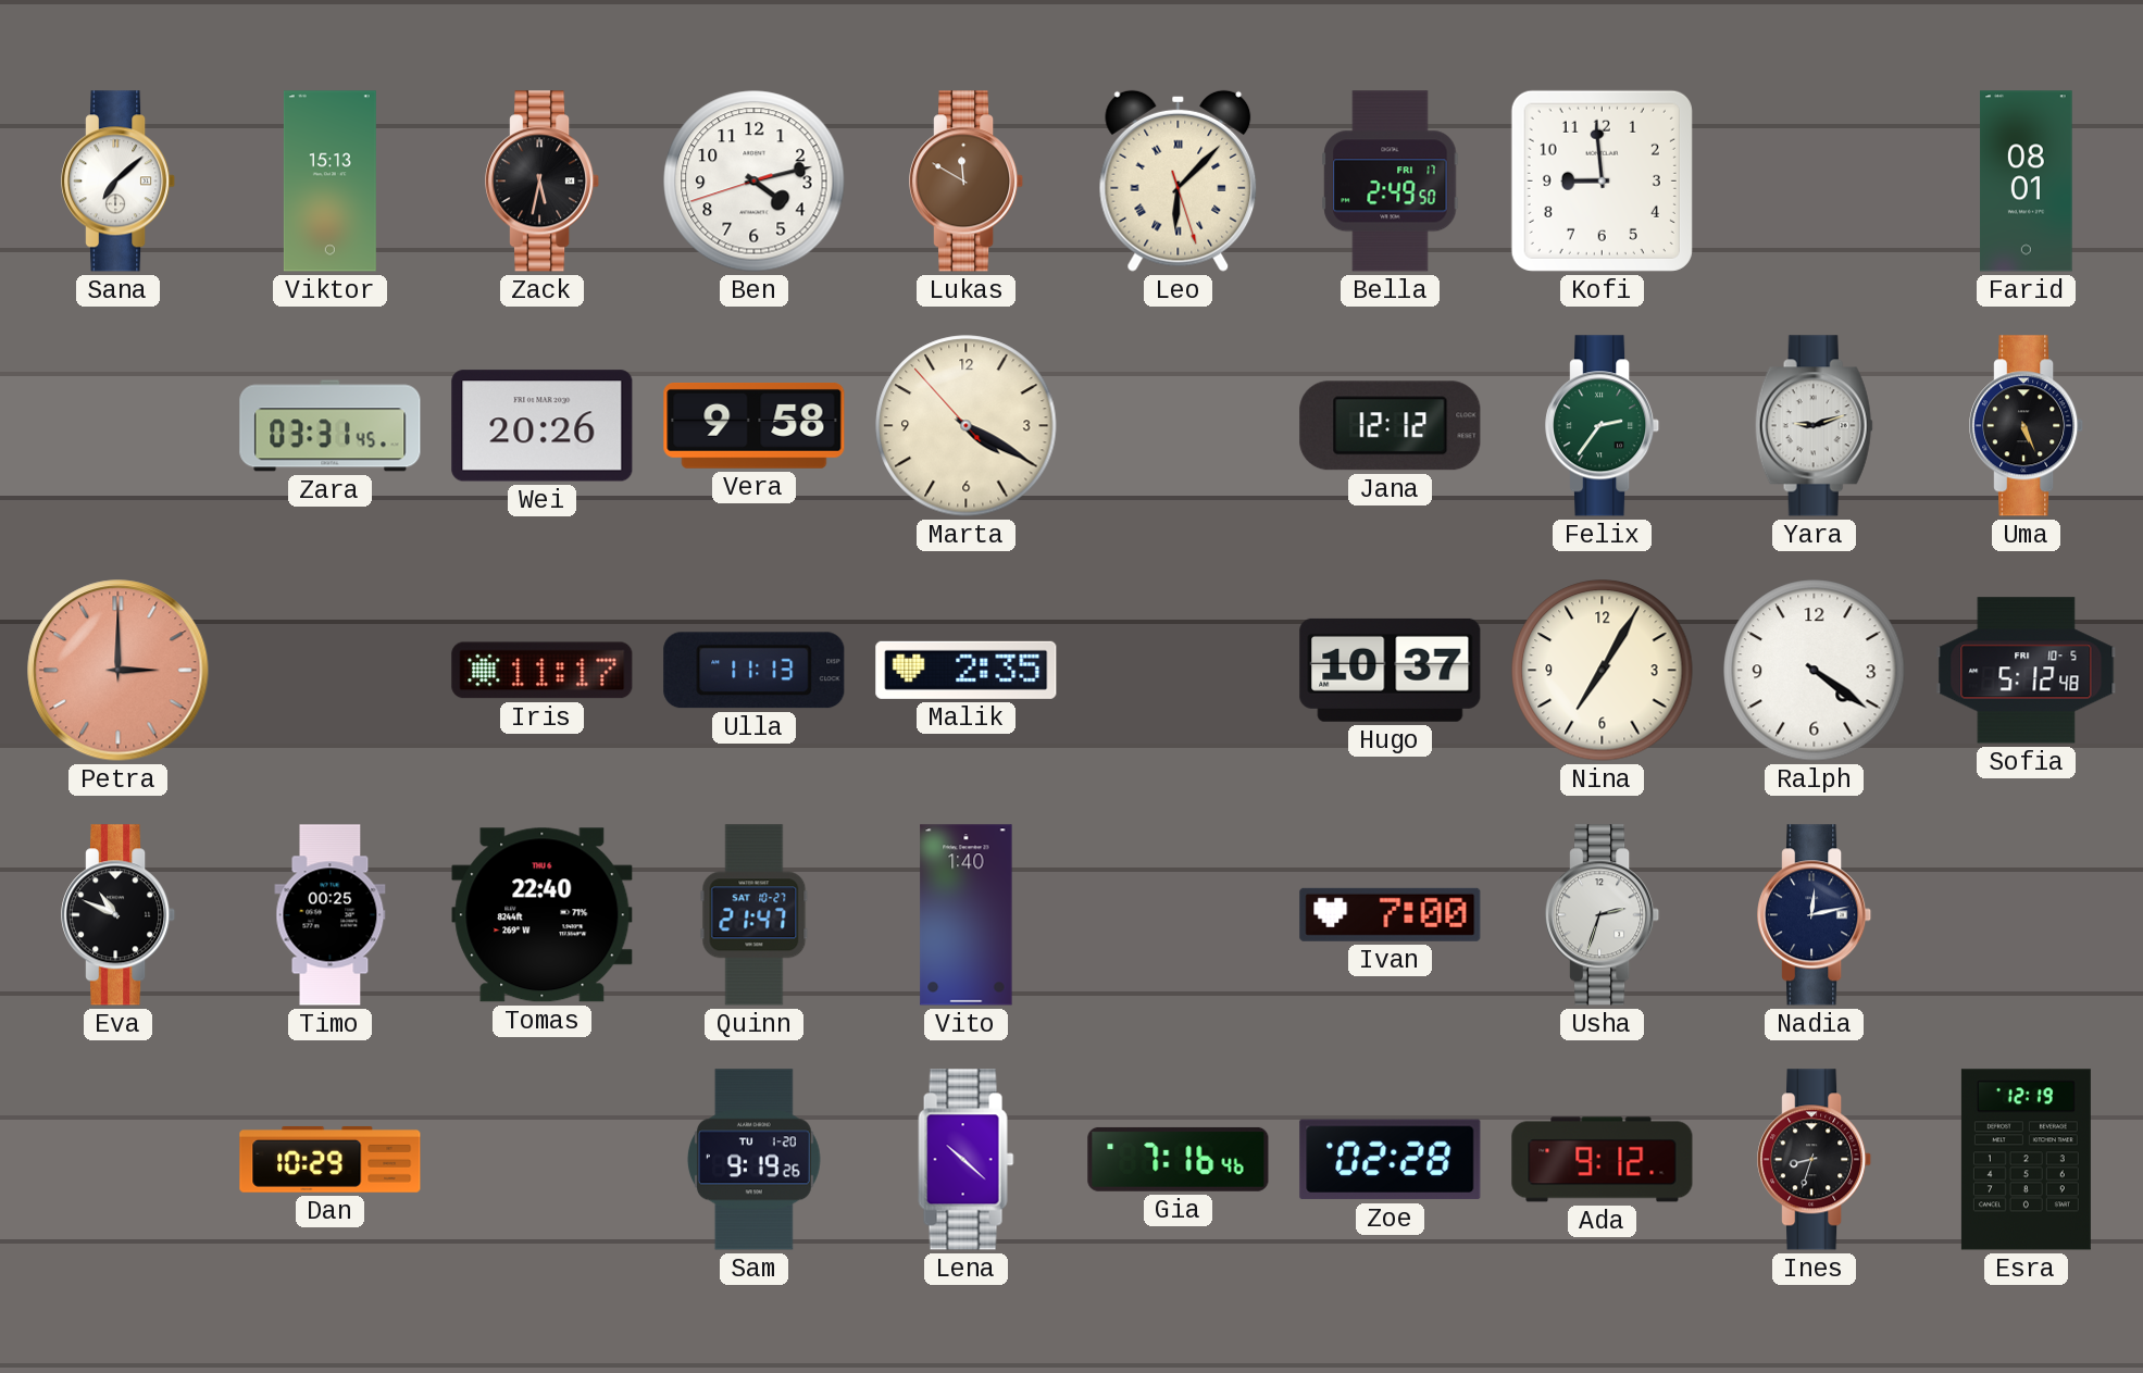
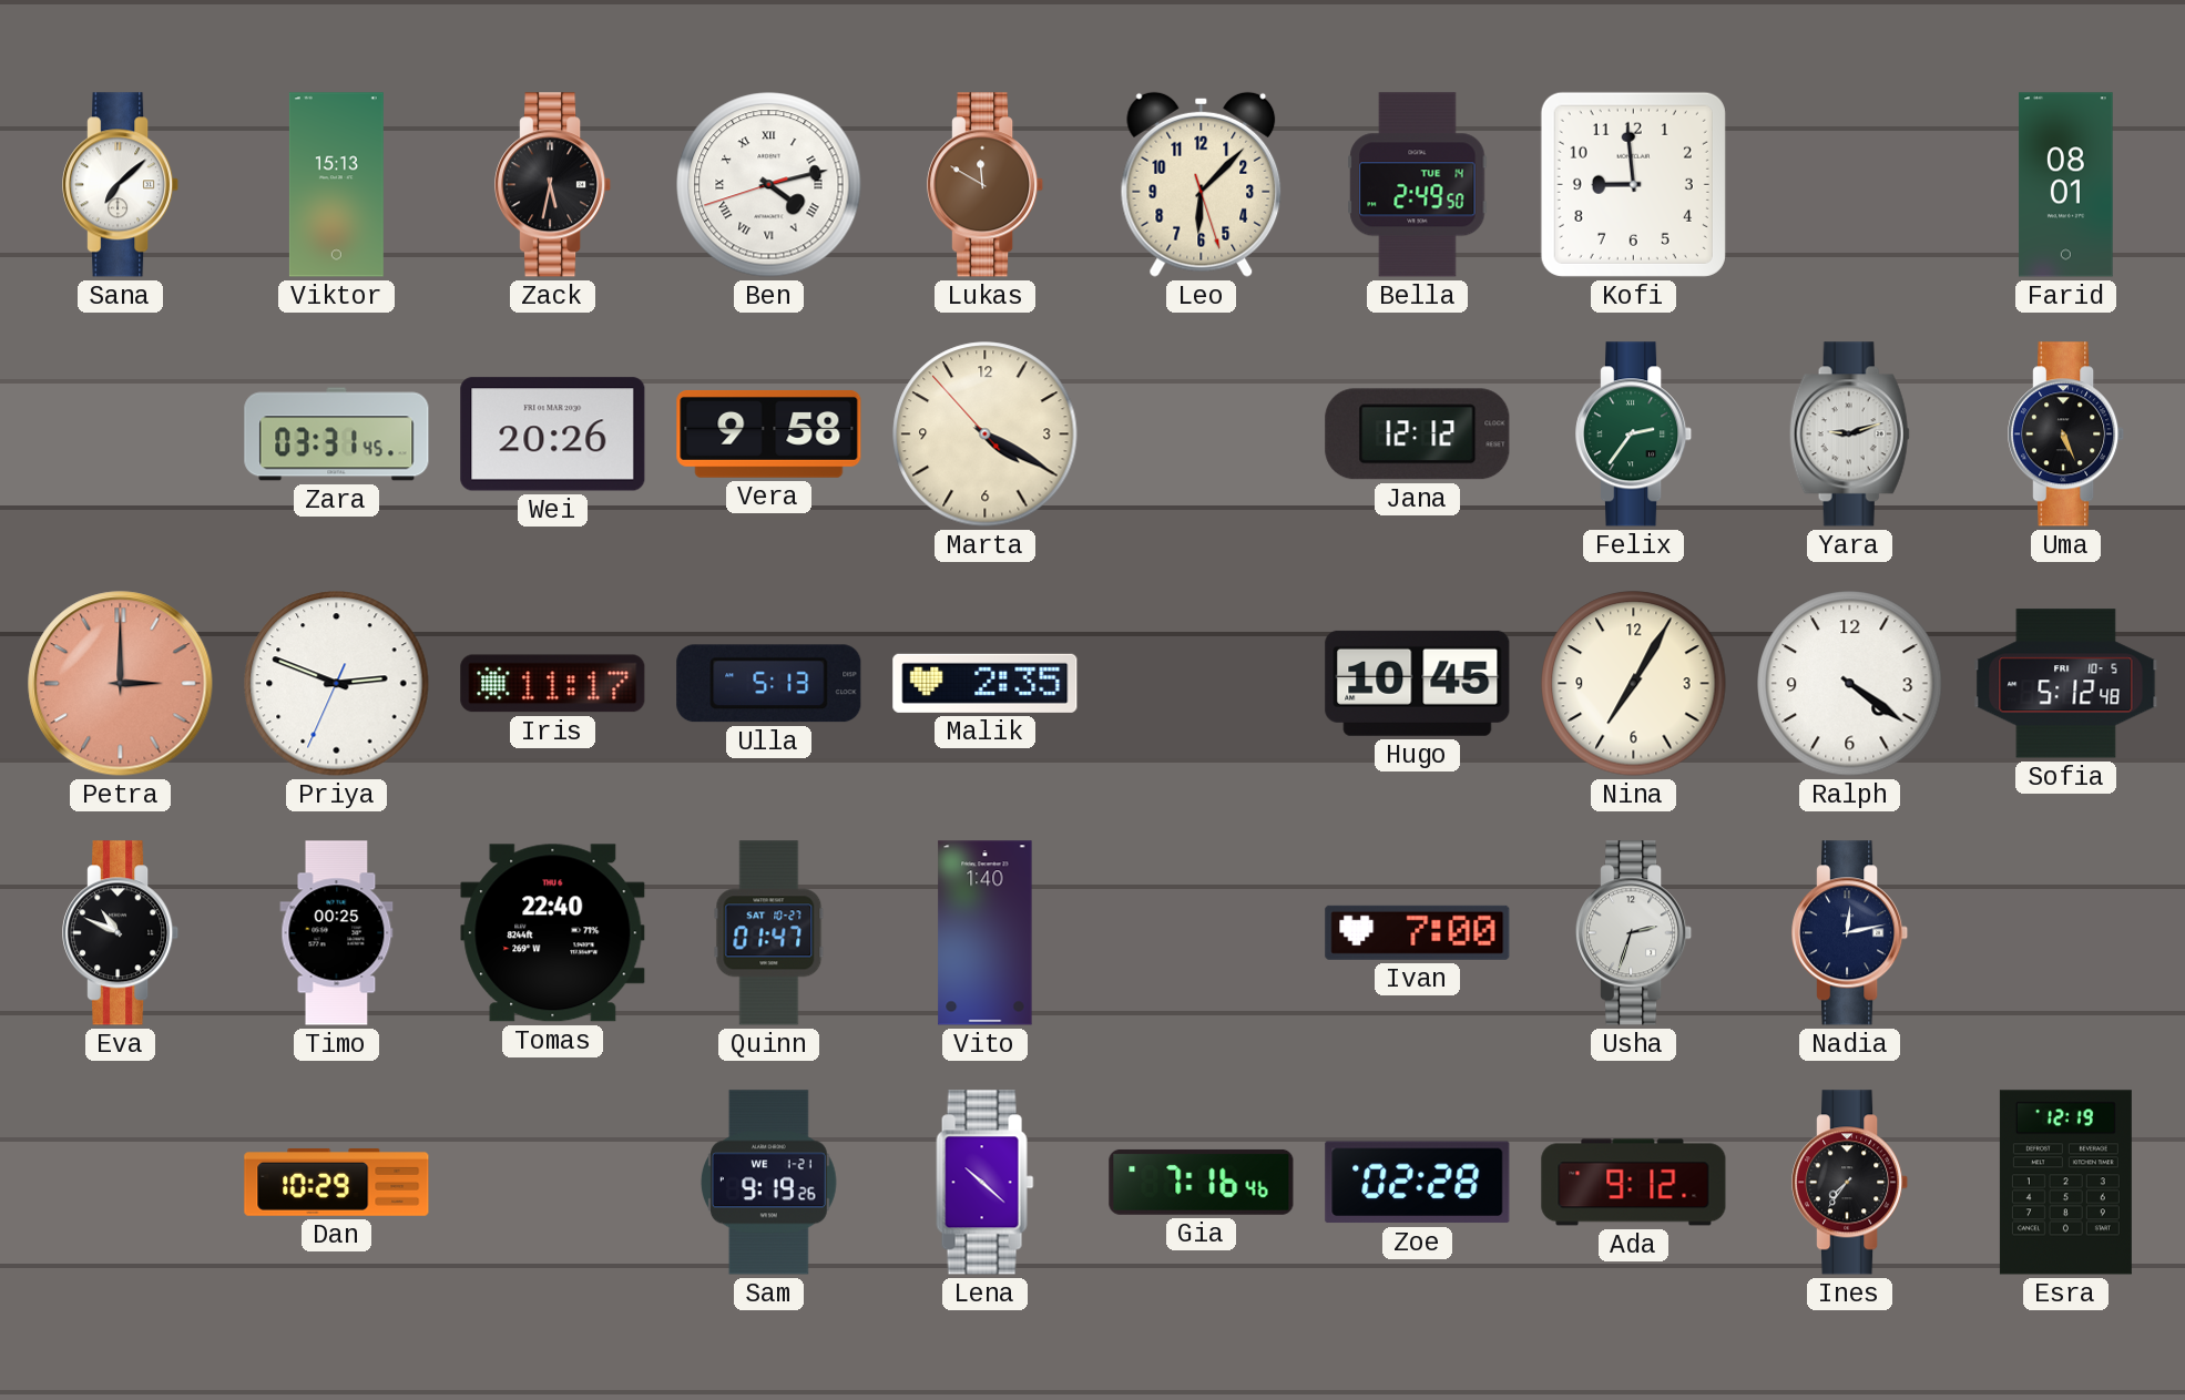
Ben numerals: Arabic -> Roman (769, 185)
Leo numerals: Roman -> Arabic (1202, 184)
Bella date: FRI 17 -> TUE 14 (1418, 185)
Priya: none -> 2:48 (337, 684)
Ulla: 11:13 -> 5:13 (769, 684)
Hugo: 10:37 -> 10:45 (1418, 683)
Quinn: 21:47 -> 01:47 (769, 933)
Sam date: TU 1-20 -> WE 1-21 (768, 1183)
Ines: 8:33 -> 7:36 (1850, 1183)
